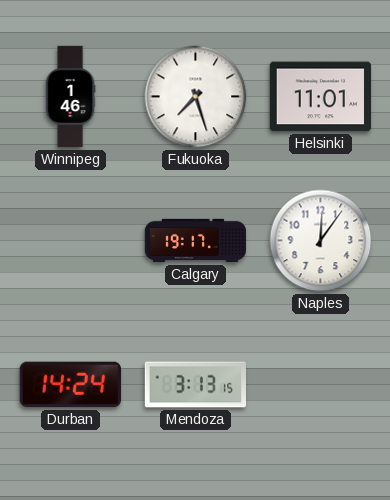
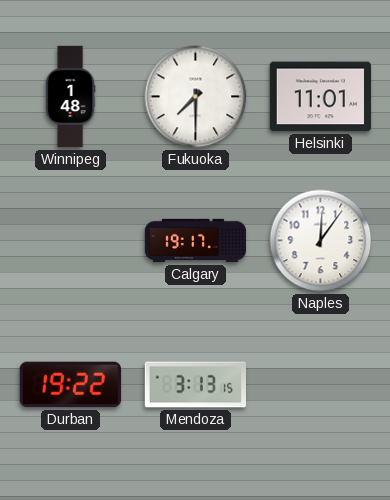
Winnipeg: 1:46 -> 1:48 (70, 97)
Fukuoka: 7:27 -> 7:30 (196, 97)
Durban: 14:24 -> 19:22 (70, 385)
